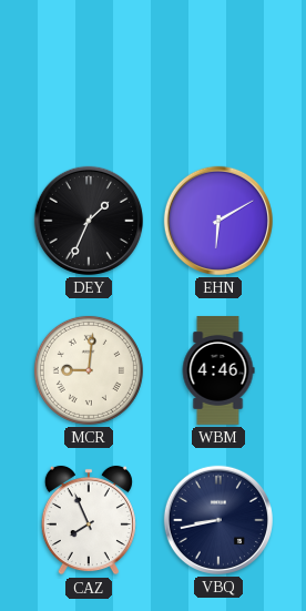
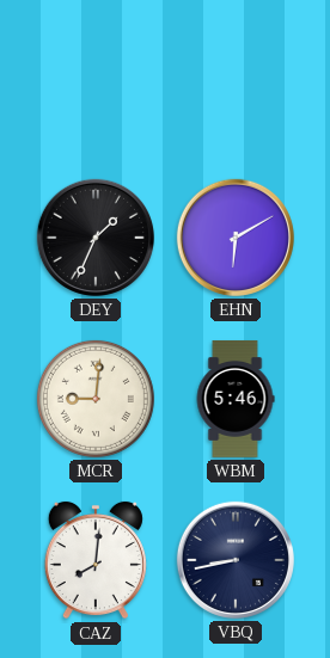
WBM: 4:46 -> 5:46 (236, 399)
CAZ: 7:56 -> 8:01 (96, 560)
